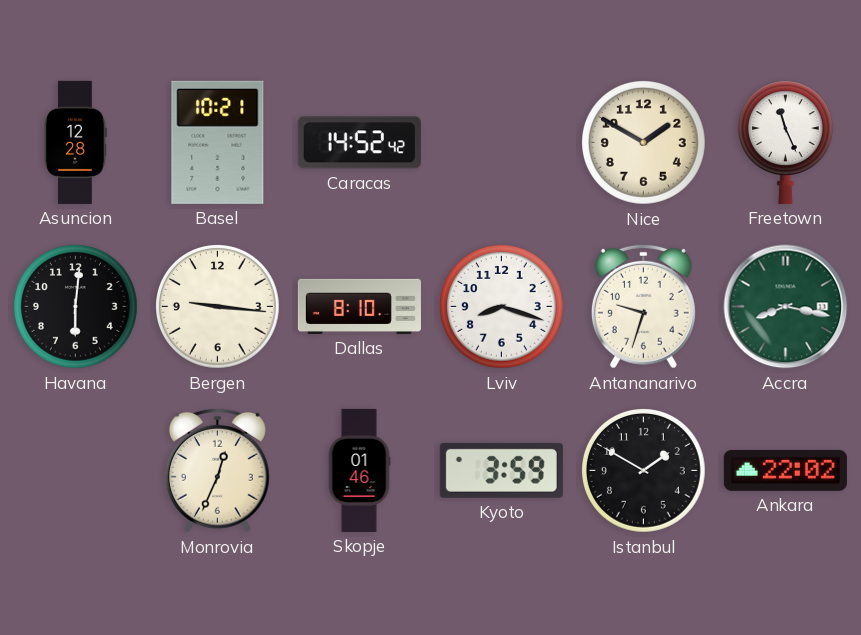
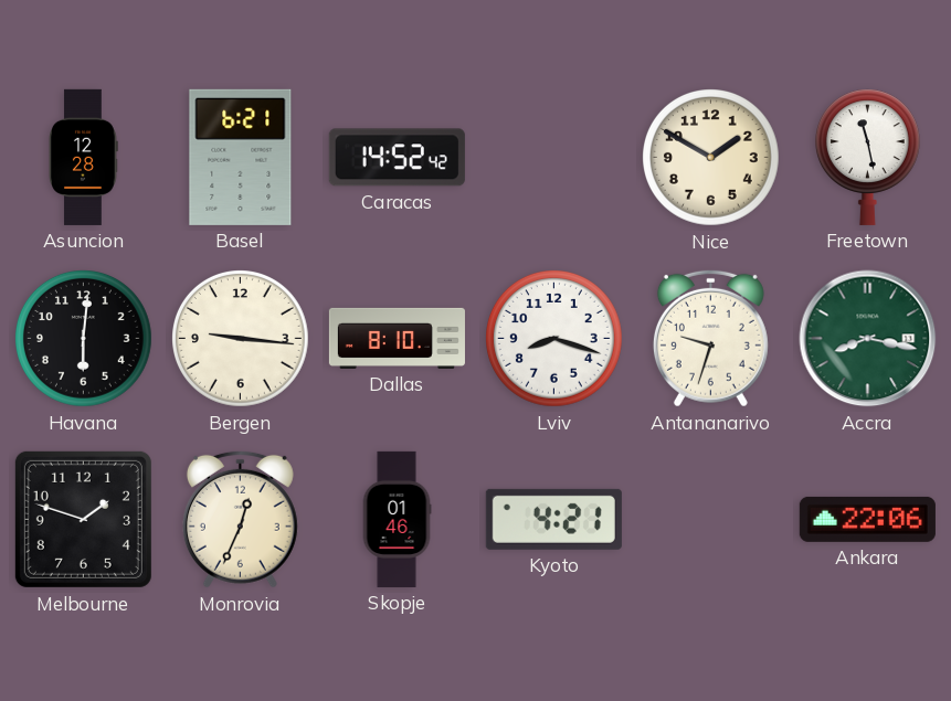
Basel: 10:21 -> 6:21 (241, 157)
Freetown: 11:26 -> 11:28 (867, 157)
Melbourne: none -> 1:48 (83, 519)
Kyoto: 3:59 -> 4:21 (553, 519)
Istanbul: 1:50 -> none (644, 471)
Ankara: 22:02 -> 22:06 (867, 519)
